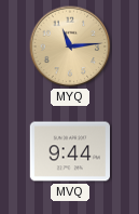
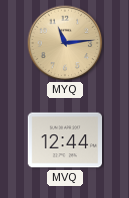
MVQ: 9:44 -> 12:44 (64, 140)
